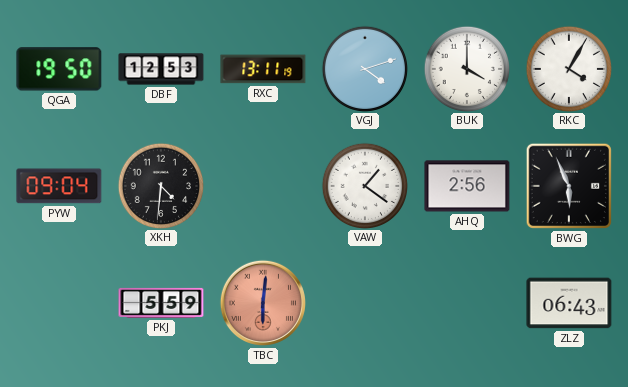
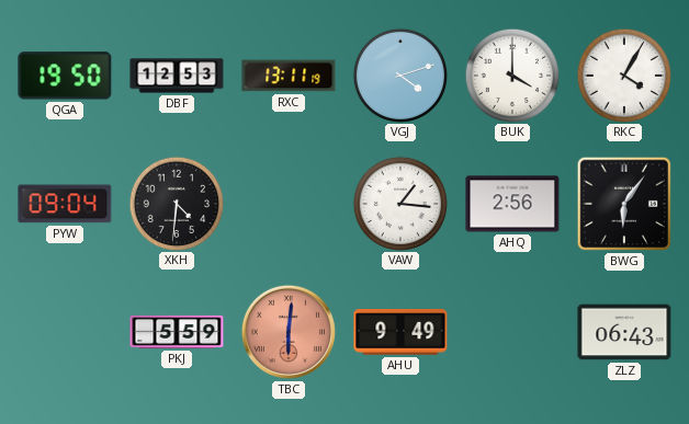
VAW: 1:21 -> 1:16 (399, 203)
BWG: 5:56 -> 6:06 (624, 204)
AHU: none -> 9:49 (400, 333)
